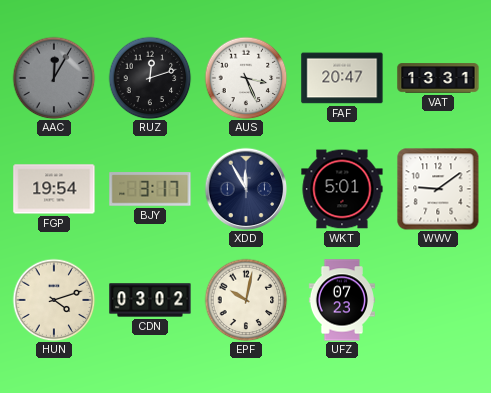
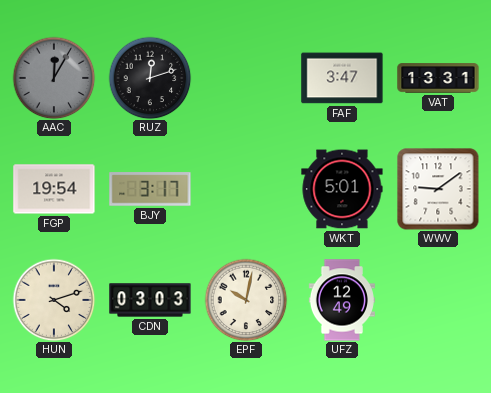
AUS: 3:26 -> none (246, 78)
FAF: 20:47 -> 3:47 (342, 78)
XDD: 11:55 -> none (246, 189)
CDN: 03:02 -> 03:03 (150, 300)
UFZ: 07:23 -> 12:49 (342, 300)
